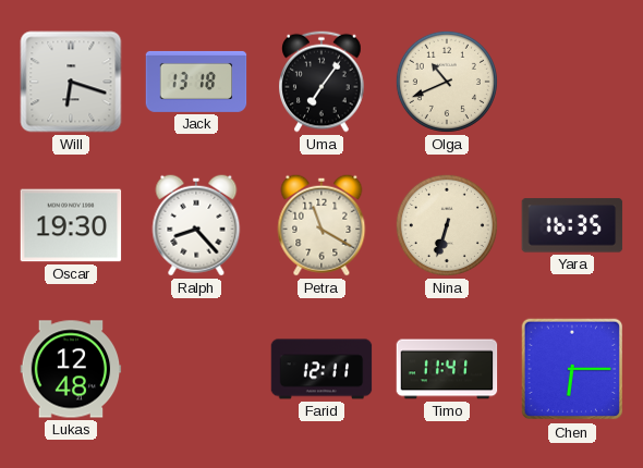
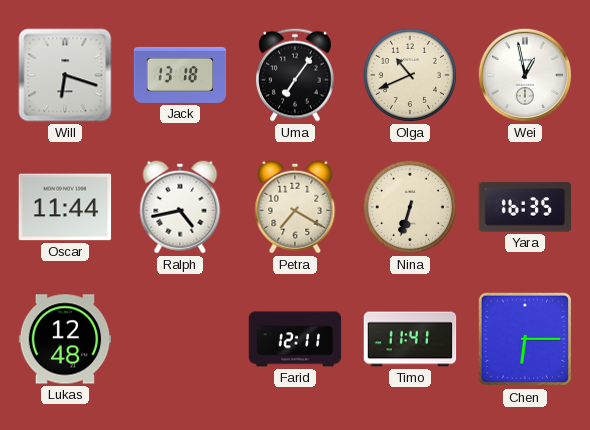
Wei: none -> 12:58 (525, 75)
Oscar: 19:30 -> 11:44 (65, 207)
Ralph: 8:23 -> 4:43 (180, 207)
Petra: 11:20 -> 7:20 (295, 207)
